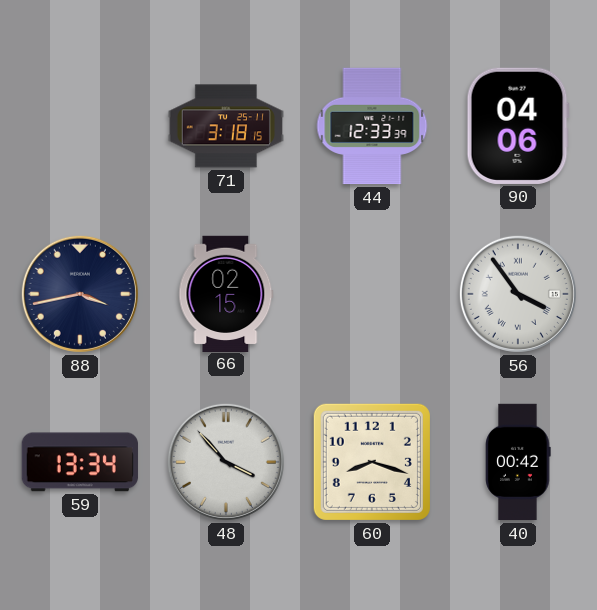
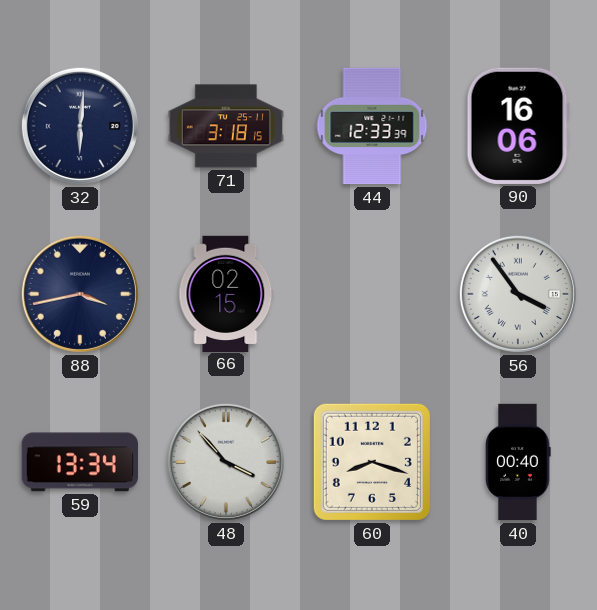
32: none -> 6:01 (80, 126)
90: 04:06 -> 16:06 (518, 126)
40: 00:42 -> 00:40 (518, 462)
